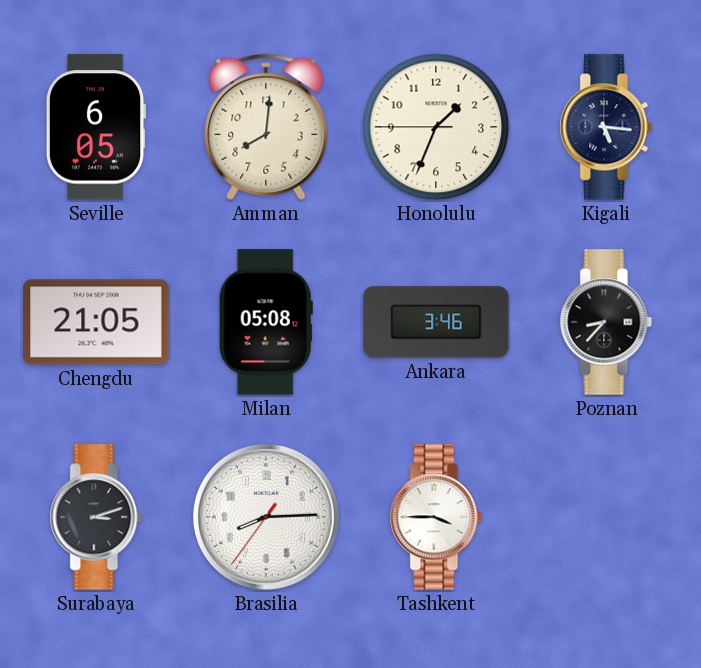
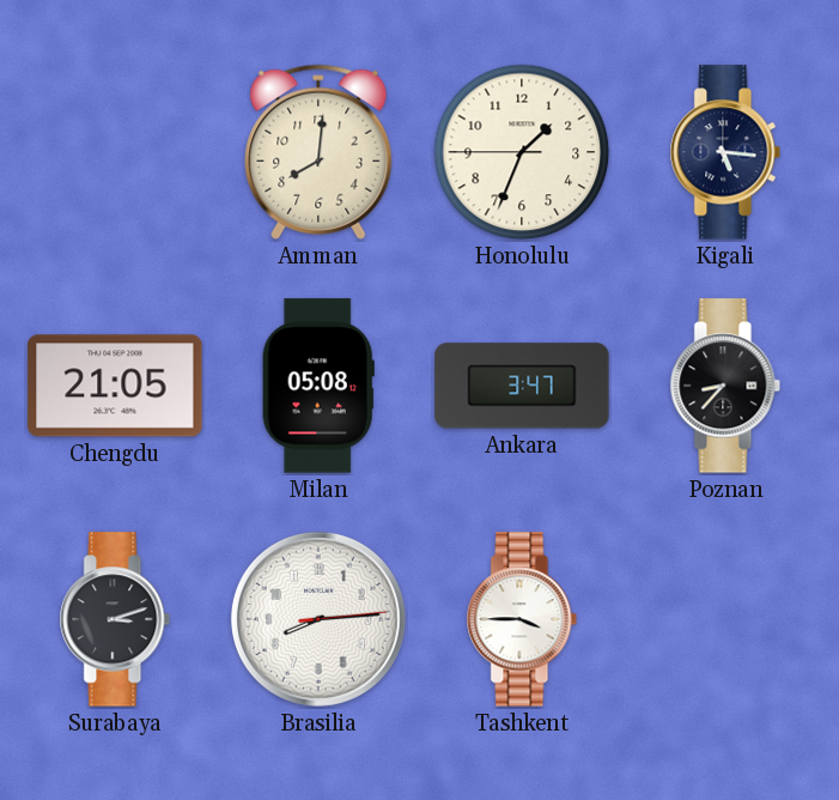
Seville: 6:05 -> none (96, 127)
Ankara: 3:46 -> 3:47 (522, 386)
Brasilia: 8:14:36 -> 8:14:14 (318, 619)
